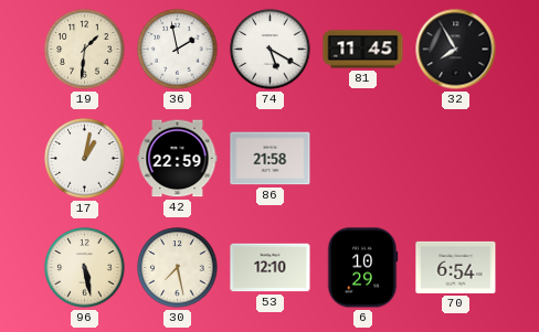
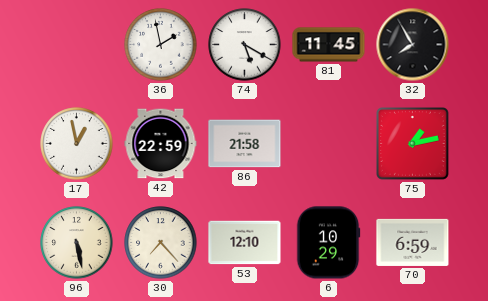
19: 1:31 -> none (85, 50)
17: 1:02 -> 12:58 (77, 144)
75: none -> 1:13 (413, 144)
30: 7:28 -> 7:23 (161, 243)
70: 6:54 -> 6:59 (413, 242)
